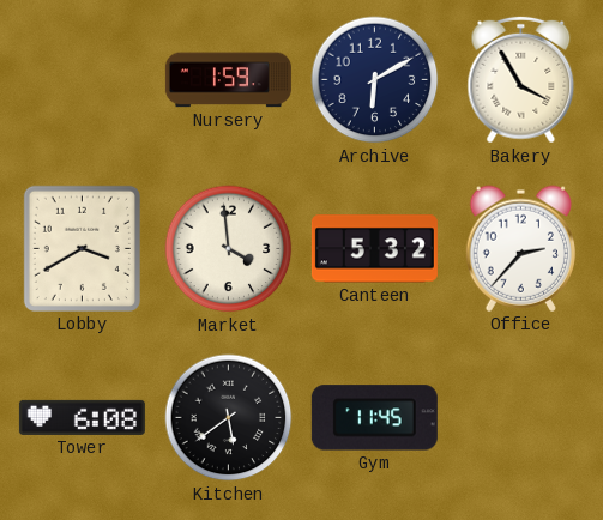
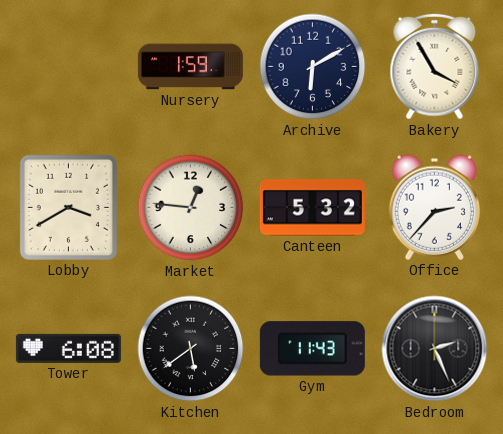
Market: 3:59 -> 12:46 (191, 208)
Gym: 11:45 -> 11:43 (312, 349)
Bedroom: none -> 2:26 (435, 349)
